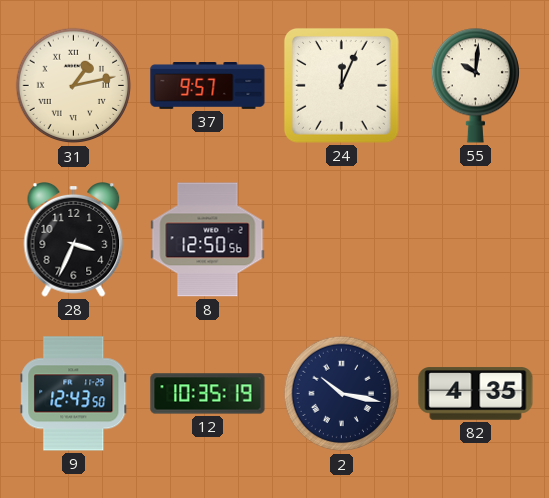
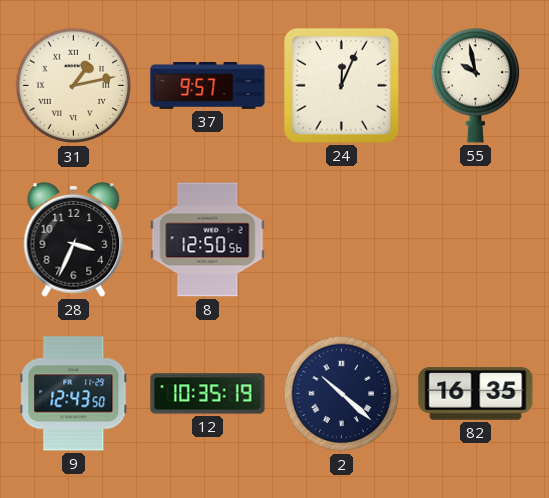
55: 10:01 -> 9:58 (475, 86)
2: 10:17 -> 10:22 (342, 394)
82: 4:35 -> 16:35 (476, 394)
